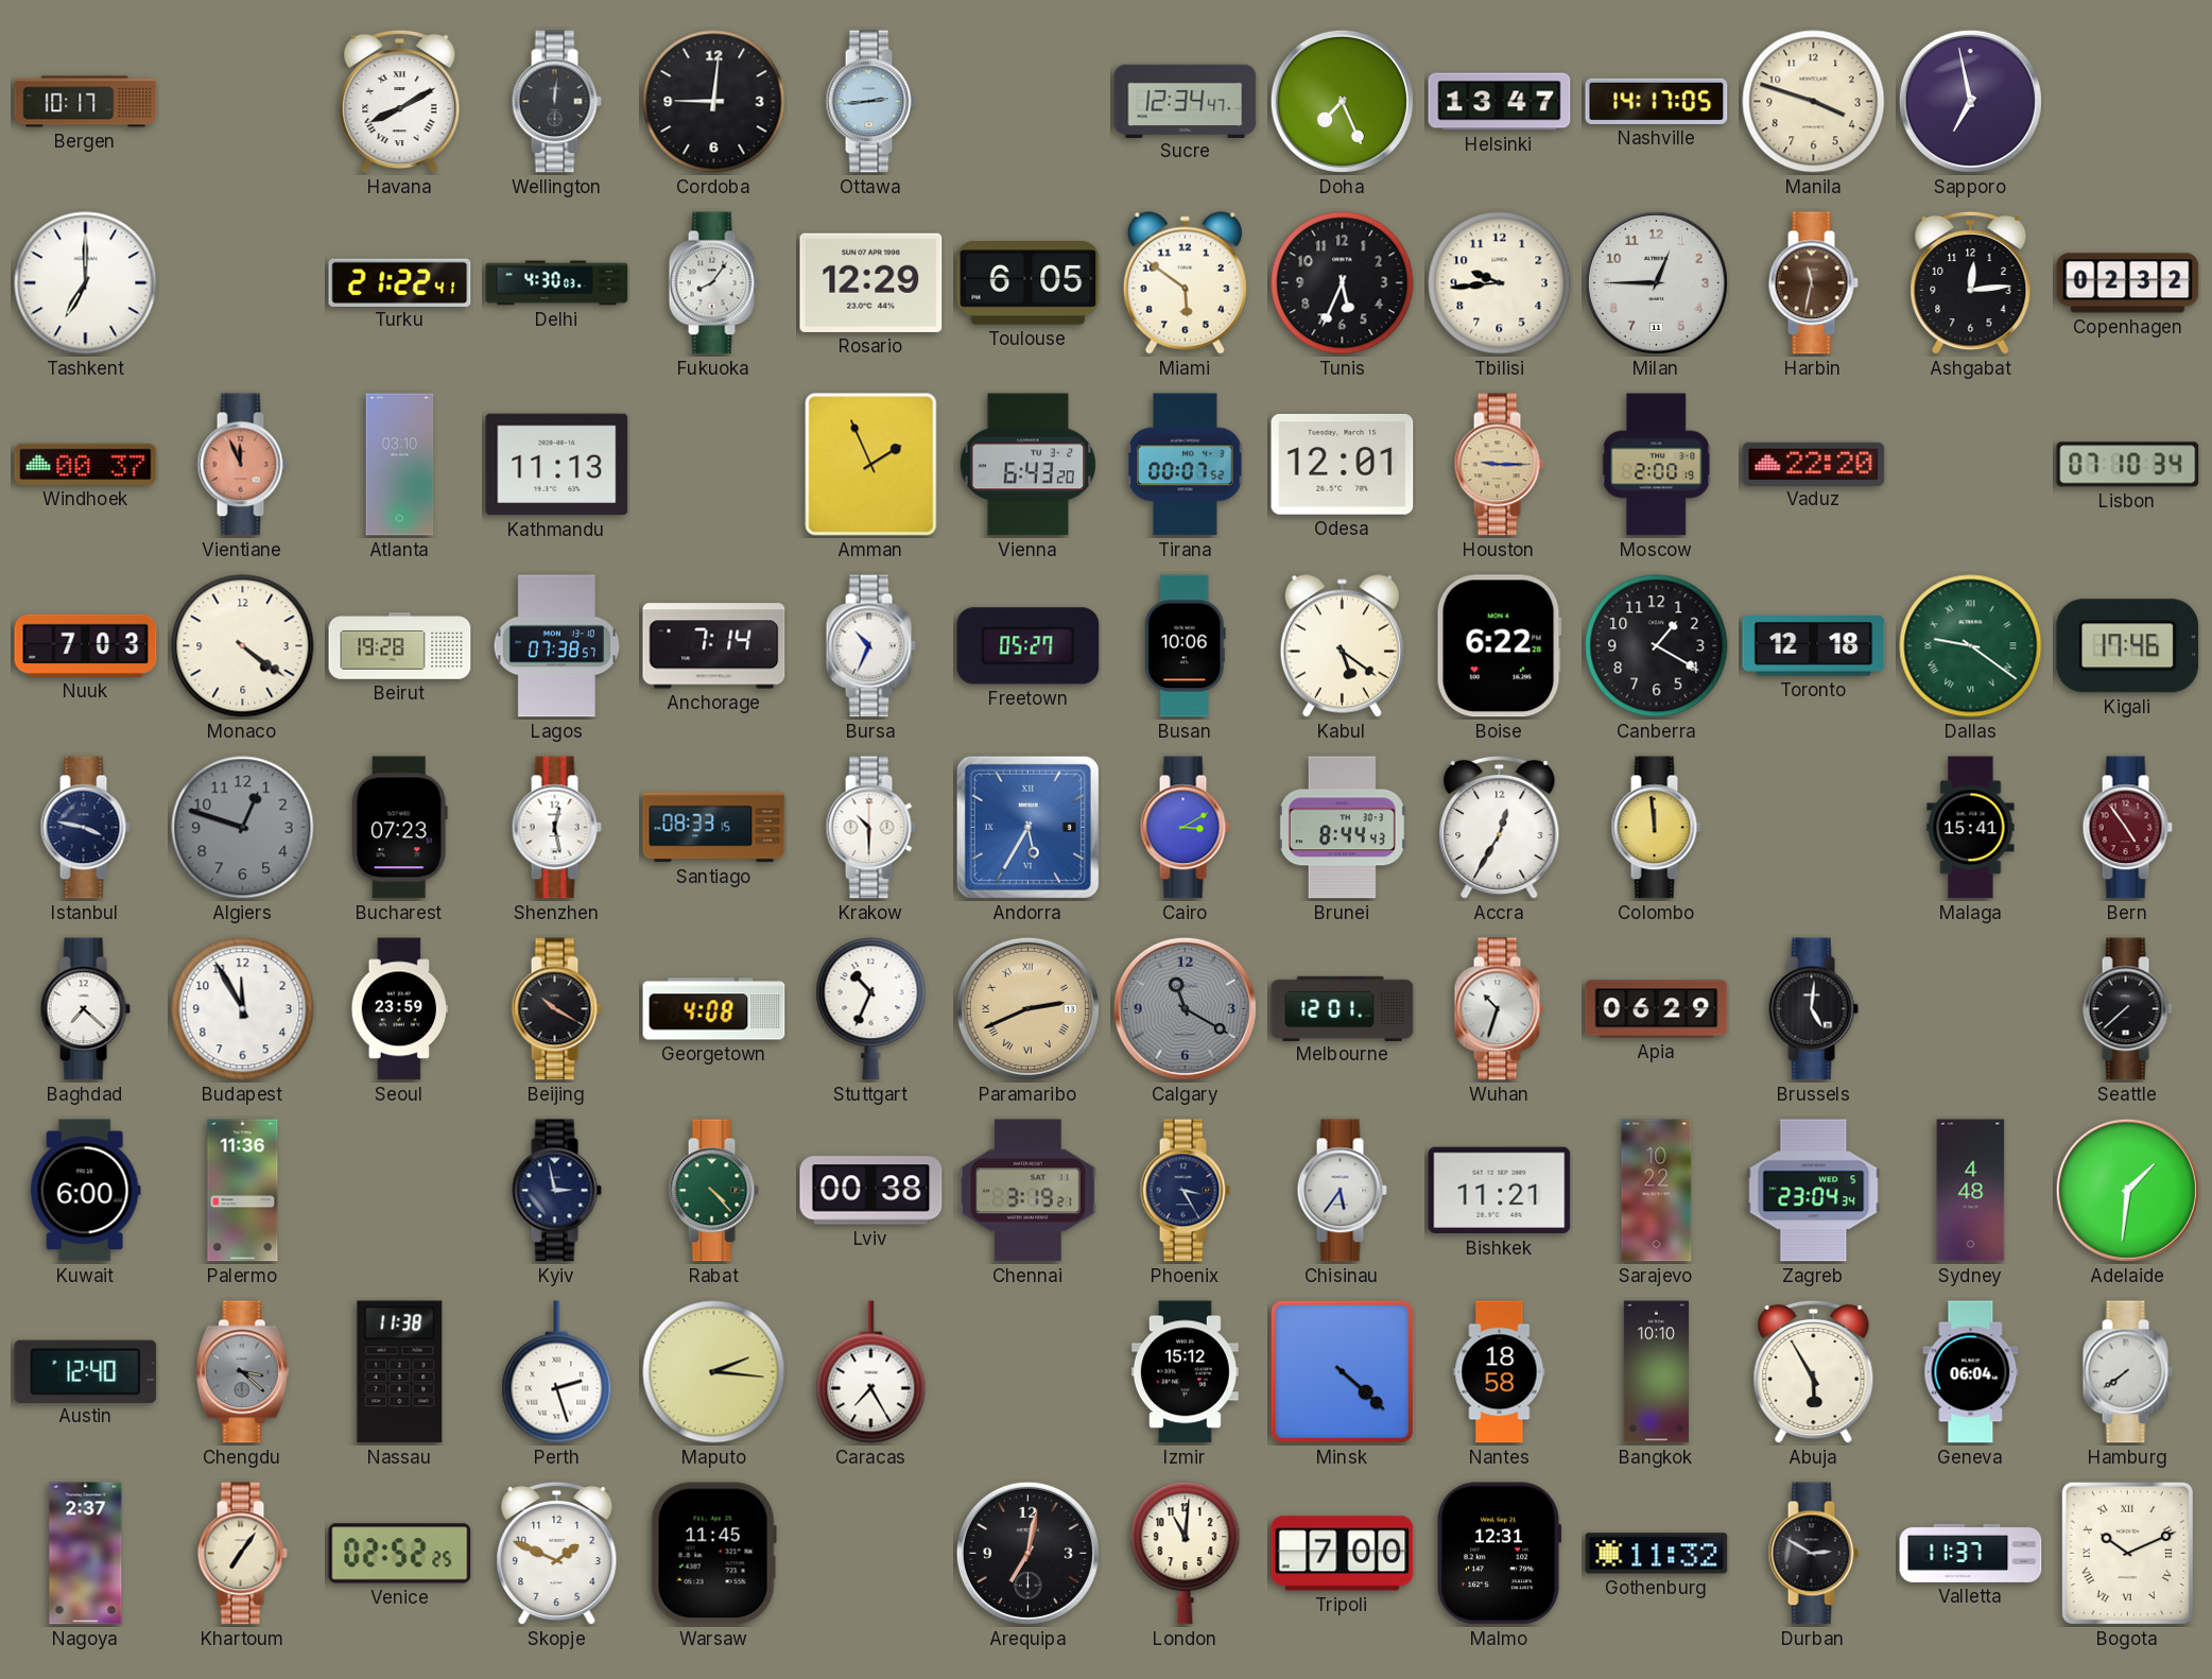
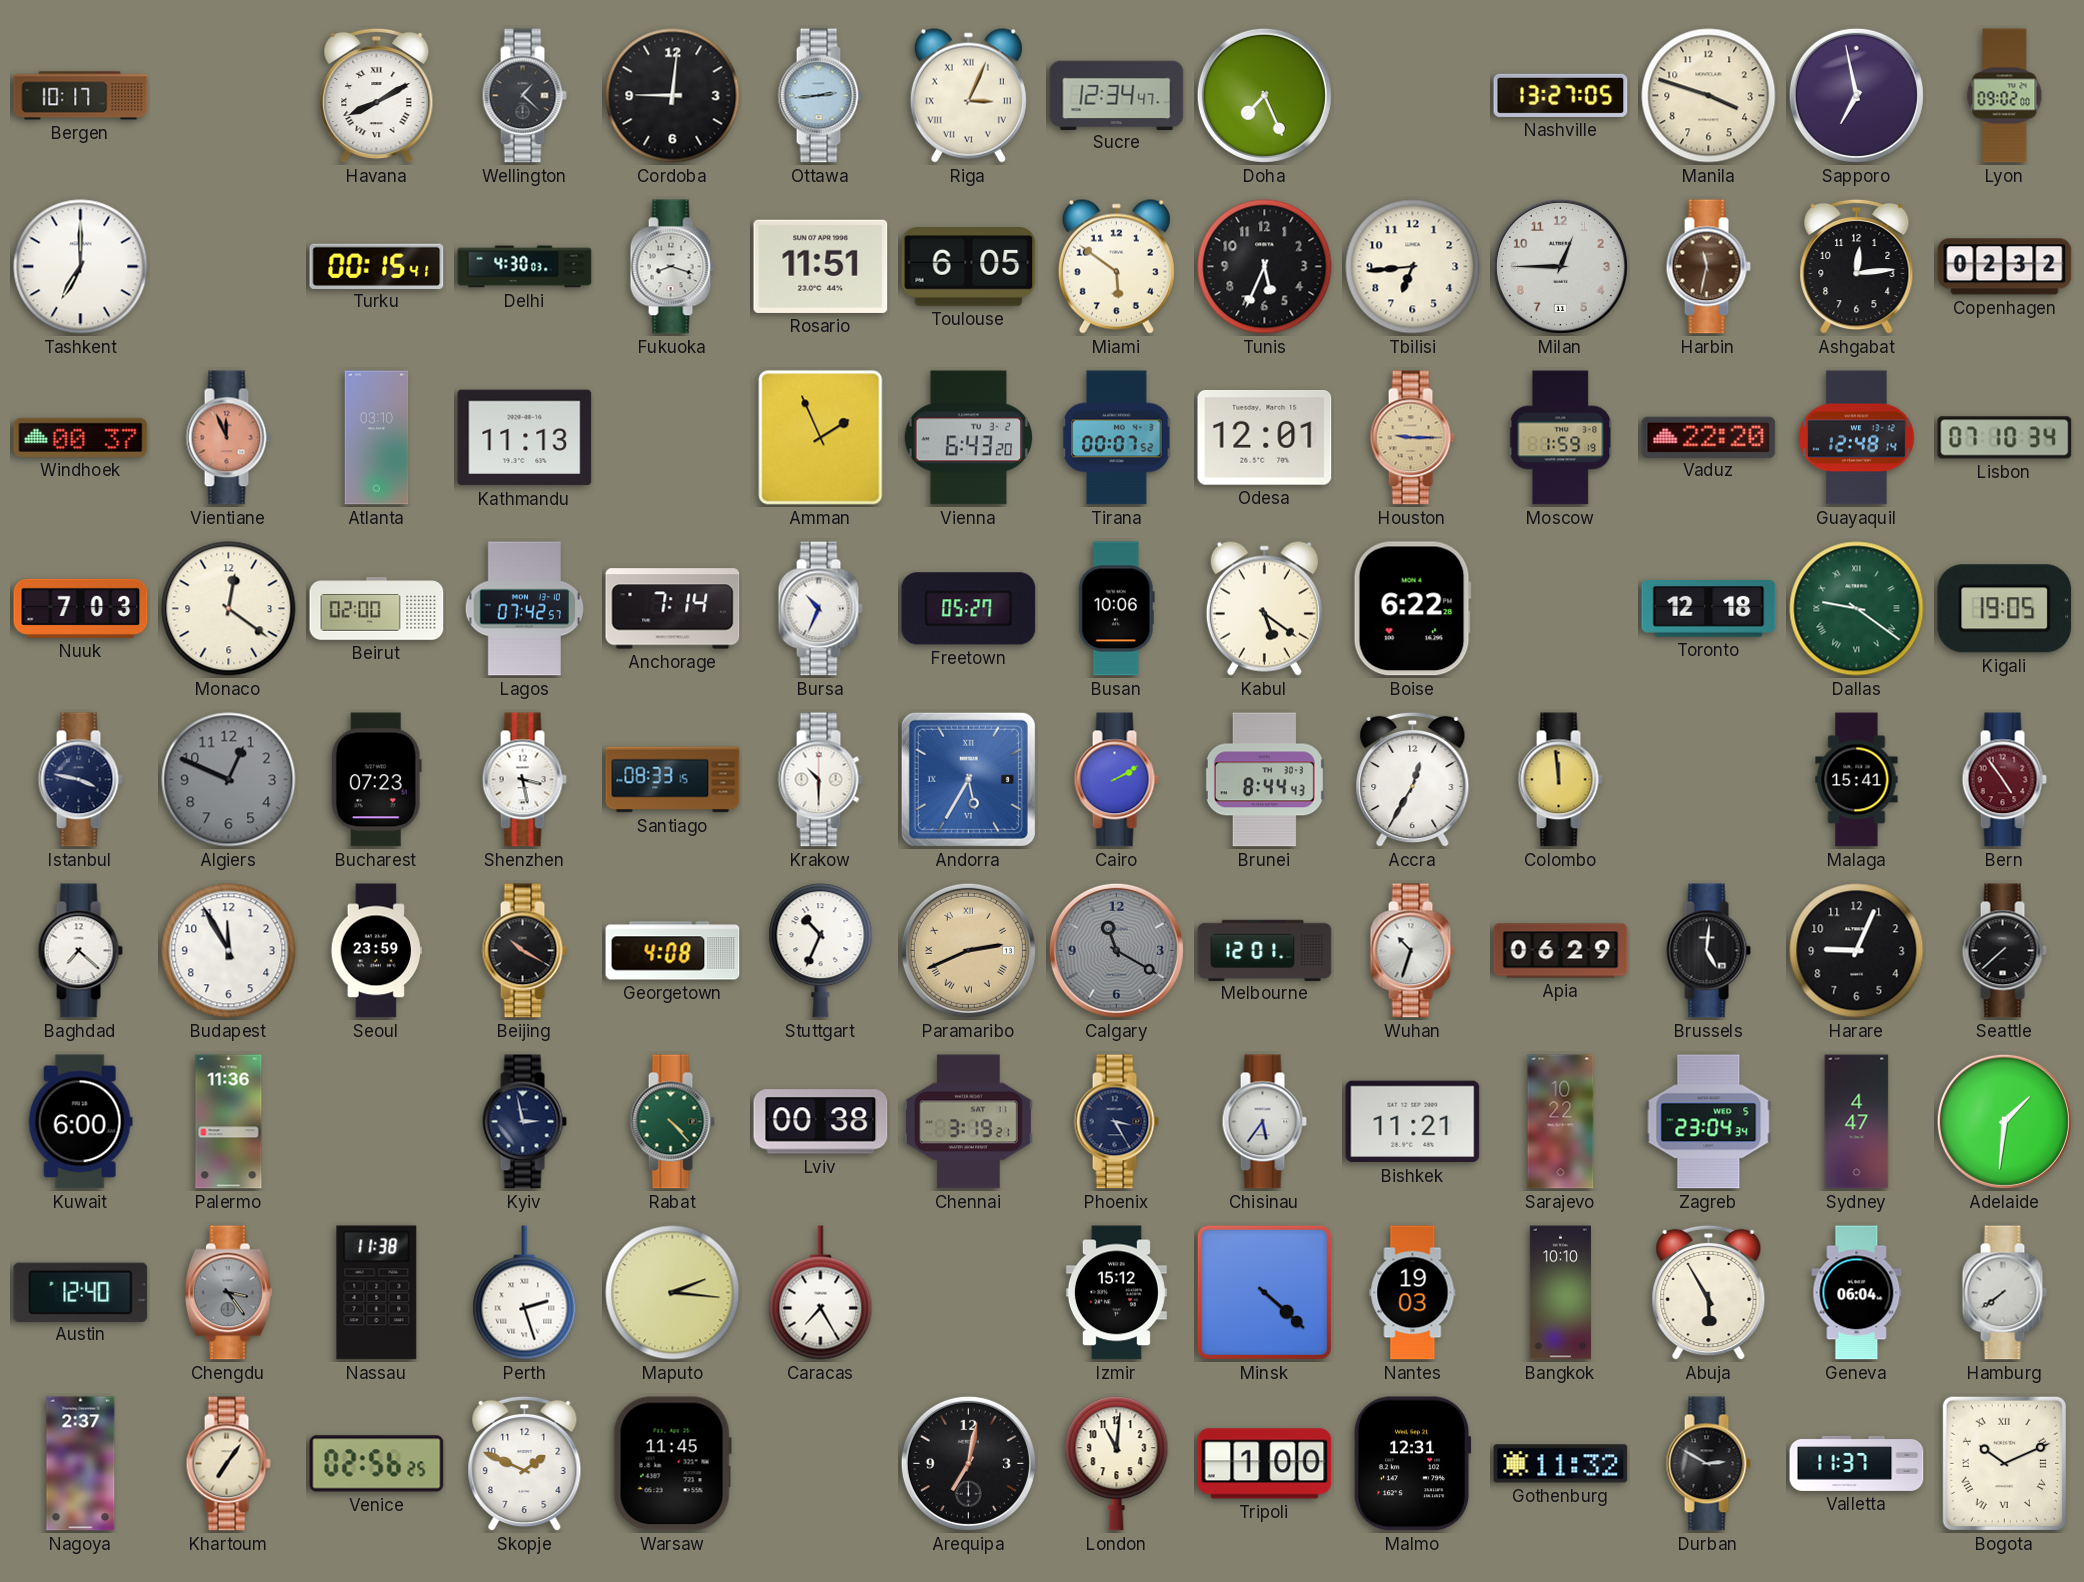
Wellington: 12:01 -> 1:22 (524, 96)
Riga: none -> 3:04 (968, 95)
Helsinki: 13:47 -> none (1500, 102)
Nashville: 14:17 -> 13:27 (1561, 95)
Lyon: none -> 09:02 (2005, 96)
Turku: 21:22 -> 00:15 (377, 266)
Fukuoka: 8:06 -> 8:18 (672, 267)
Rosario: 12:29 -> 11:51 (821, 266)
Tbilisi: 9:44 -> 6:44 (1413, 267)
Moscow: 2:00 -> 1:59 (1561, 438)
Guayaquil: none -> 12:48 (1857, 438)
Monaco: 4:21 -> 12:21 (229, 609)
Beirut: 19:28 -> 02:00 (377, 609)
Lagos: 07:38 -> 07:42 (524, 609)
Canberra: 1:20 -> none (1657, 646)
Kigali: 17:46 -> 19:05 (2005, 609)
Algiers: 12:48 -> 12:49 (229, 780)
Shenzhen: 12:28 -> 3:28 (524, 780)
Cairo: 3:10 -> 2:10 (1116, 780)
Harare: none -> 9:04 (1857, 951)
Sydney: 4:48 -> 4:47 (1857, 1122)
Chengdu: 3:22 -> 3:24 (228, 1293)
Nantes: 18:58 -> 19:03 (1413, 1293)
Venice: 02:52 -> 02:56 (377, 1464)
Tripoli: 7:00 -> 1:00 (1265, 1464)
